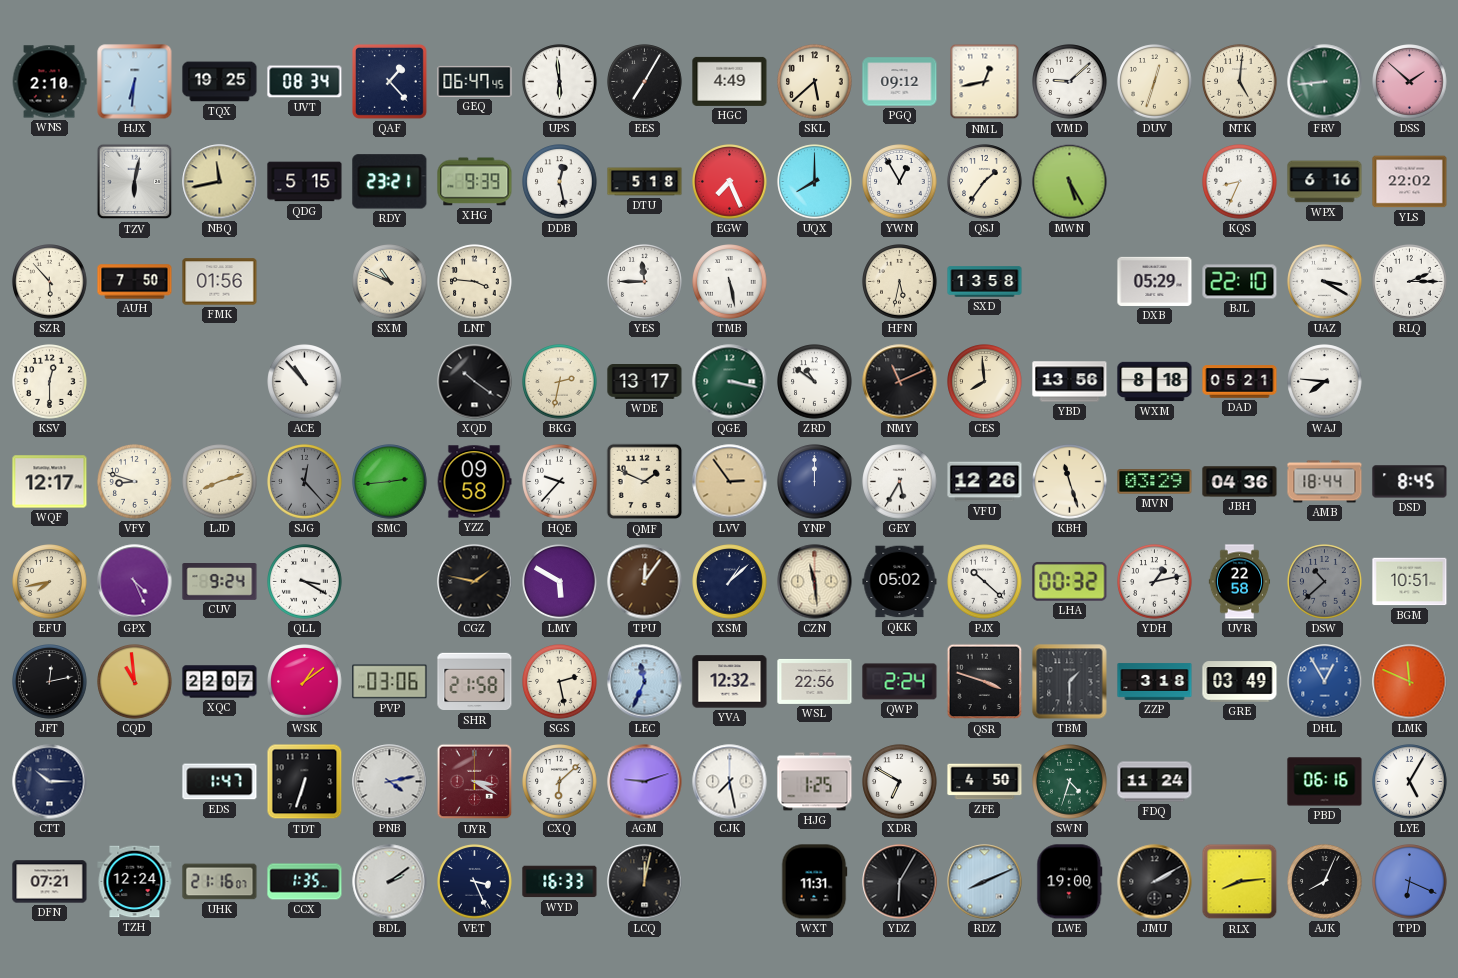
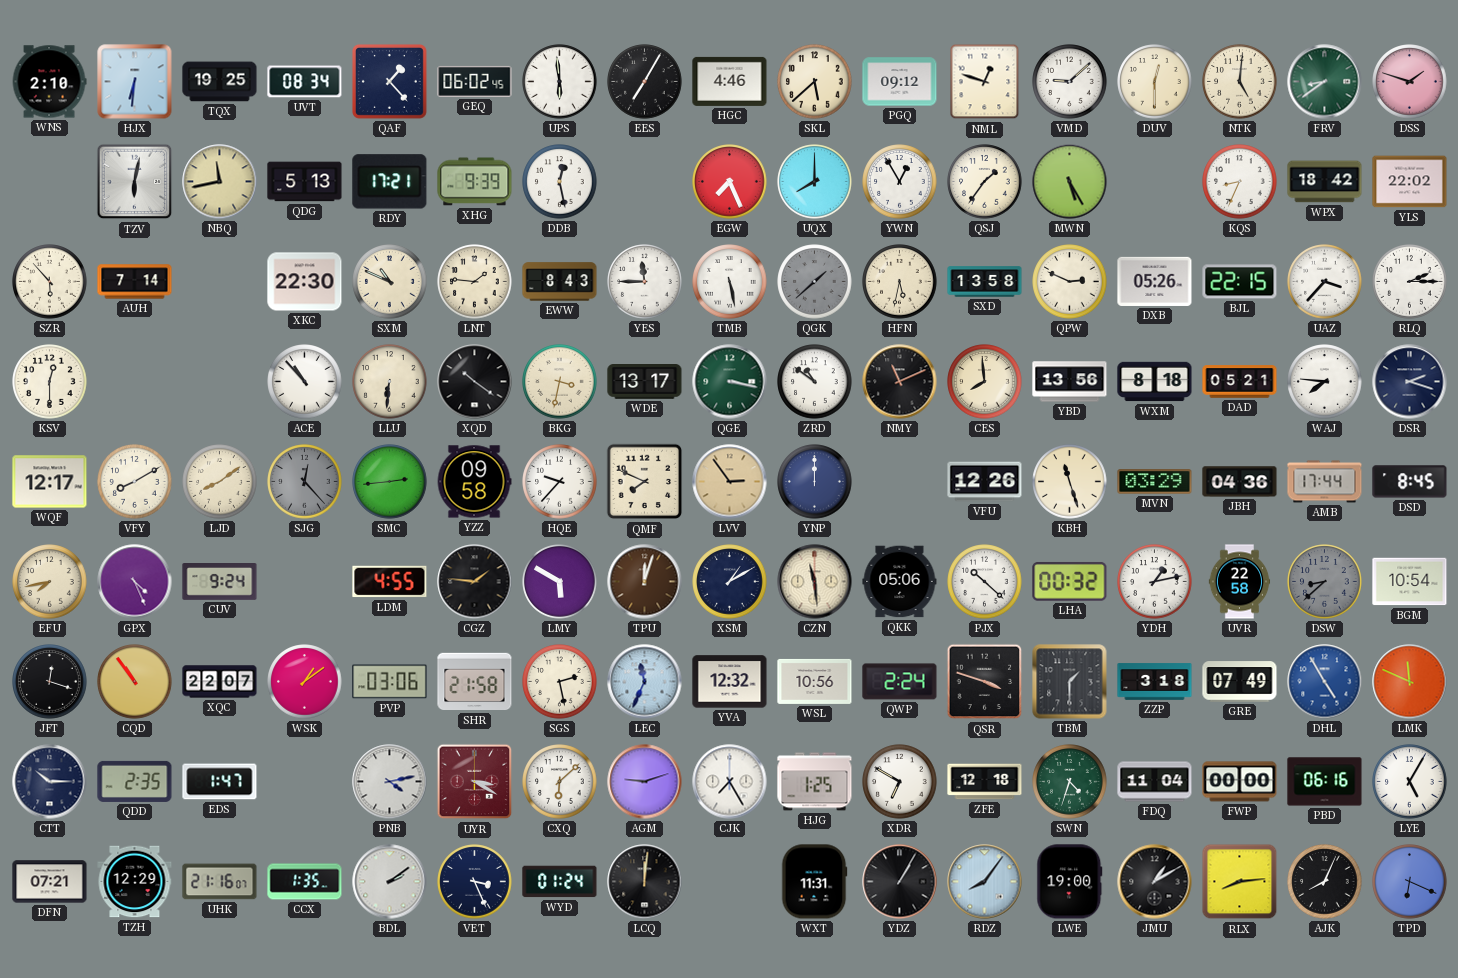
GEQ: 06:47 -> 06:02 (475, 81)
HGC: 4:49 -> 4:46 (730, 81)
NML: 12:43 -> 12:48 (985, 82)
DUV: 12:33 -> 12:30 (1155, 82)
FRV: 8:44 -> 8:39 (1325, 82)
DSS: 1:52 -> 1:48 (1410, 82)
QDG: 5:15 -> 5:13 (305, 182)
RDY: 23:21 -> 17:21 (390, 182)
DTU: 5:18 -> none (645, 182)
WPX: 6:16 -> 18:42 (1325, 182)
AUH: 7:50 -> 7:14 (135, 282)
FMK: 01:56 -> none (220, 282)
XKC: none -> 22:30 (305, 282)
LNT: 3:46 -> 1:46 (475, 282)
EWW: none -> 8:43 (560, 282)
QGK: none -> 1:38 (815, 282)
QPW: none -> 2:49 (1070, 282)
DXB: 05:29 -> 05:26 (1155, 281)
BJL: 22:10 -> 22:15 (1240, 282)
UAZ: 3:20 -> 3:37 (1325, 282)
LLU: none -> 6:31 (390, 382)
BKG: 2:32 -> 3:32 (560, 382)
DSR: none -> 2:18 (1410, 382)
VFY: 8:48 -> 8:10 (135, 482)
LJD: 8:12 -> 8:09 (220, 482)
QMF: 1:49 -> 7:49 (645, 482)
GEY: 5:35 -> none (900, 482)
AMB: 18:44 -> 17:44 (1325, 482)
QLL: 3:20 -> none (305, 582)
LDM: none -> 4:55 (390, 582)
CGZ: 1:47 -> 1:46 (475, 582)
TPU: 12:06 -> 12:03 (645, 582)
XSM: 1:08 -> 1:10 (730, 582)
QKK: 05:02 -> 05:06 (900, 582)
DSW: 10:38 -> 8:38 (1325, 582)
BGM: 10:51 -> 10:54 (1410, 582)
JFT: 12:13 -> 12:18 (50, 682)
CQD: 10:59 -> 10:54 (135, 682)
WSL: 22:56 -> 10:56 (815, 681)
GRE: 03:49 -> 07:49 (1240, 682)
DHL: 12:55 -> 4:55 (1325, 682)
QDD: none -> 2:35 (135, 781)
TDT: 6:33 -> none (305, 782)
CJK: 7:28 -> 7:25 (730, 782)
ZFE: 4:50 -> 12:18 (985, 782)
FDQ: 11:24 -> 11:04 (1155, 782)
FWP: none -> 00:00 (1240, 782)
TZH: 12:24 -> 12:29 (135, 882)
WYD: 16:33 -> 01:24 (560, 882)
LCQ: 12:02 -> 12:01 (645, 882)
YDZ: 6:05 -> 1:05 (900, 882)
RDZ: 8:11 -> 8:06 (985, 882)
JMU: 2:10 -> 1:10 (1155, 882)
